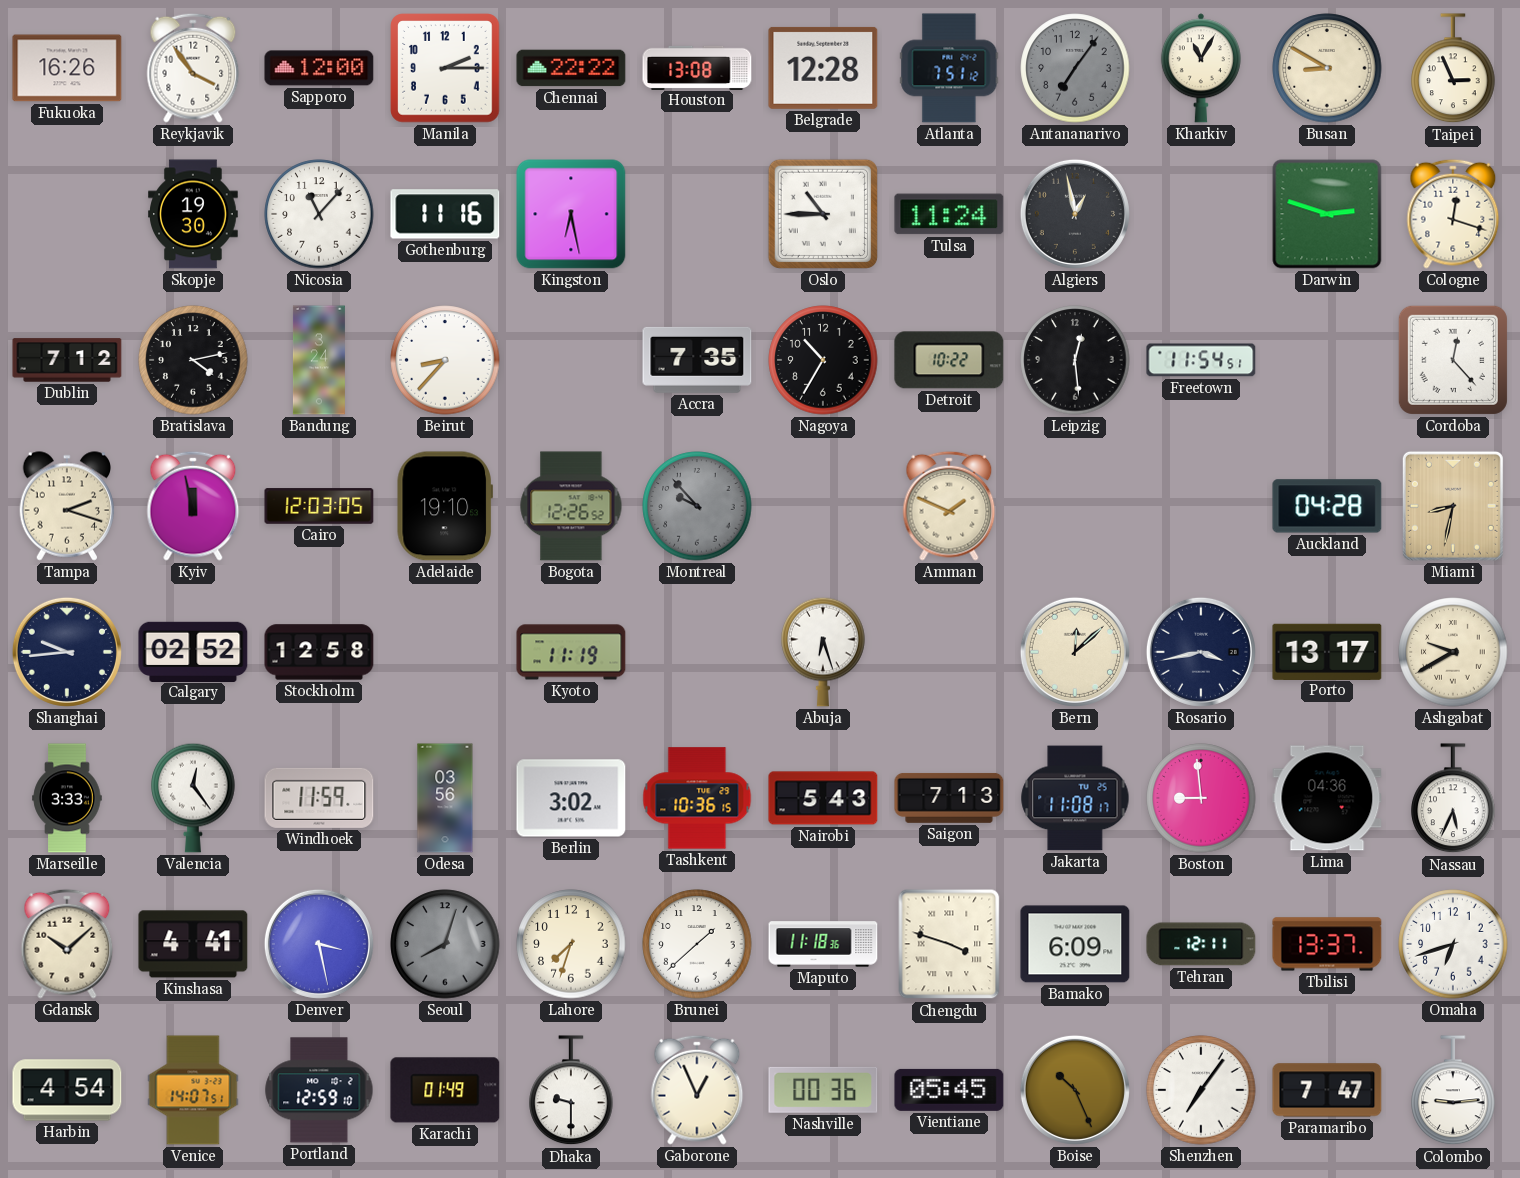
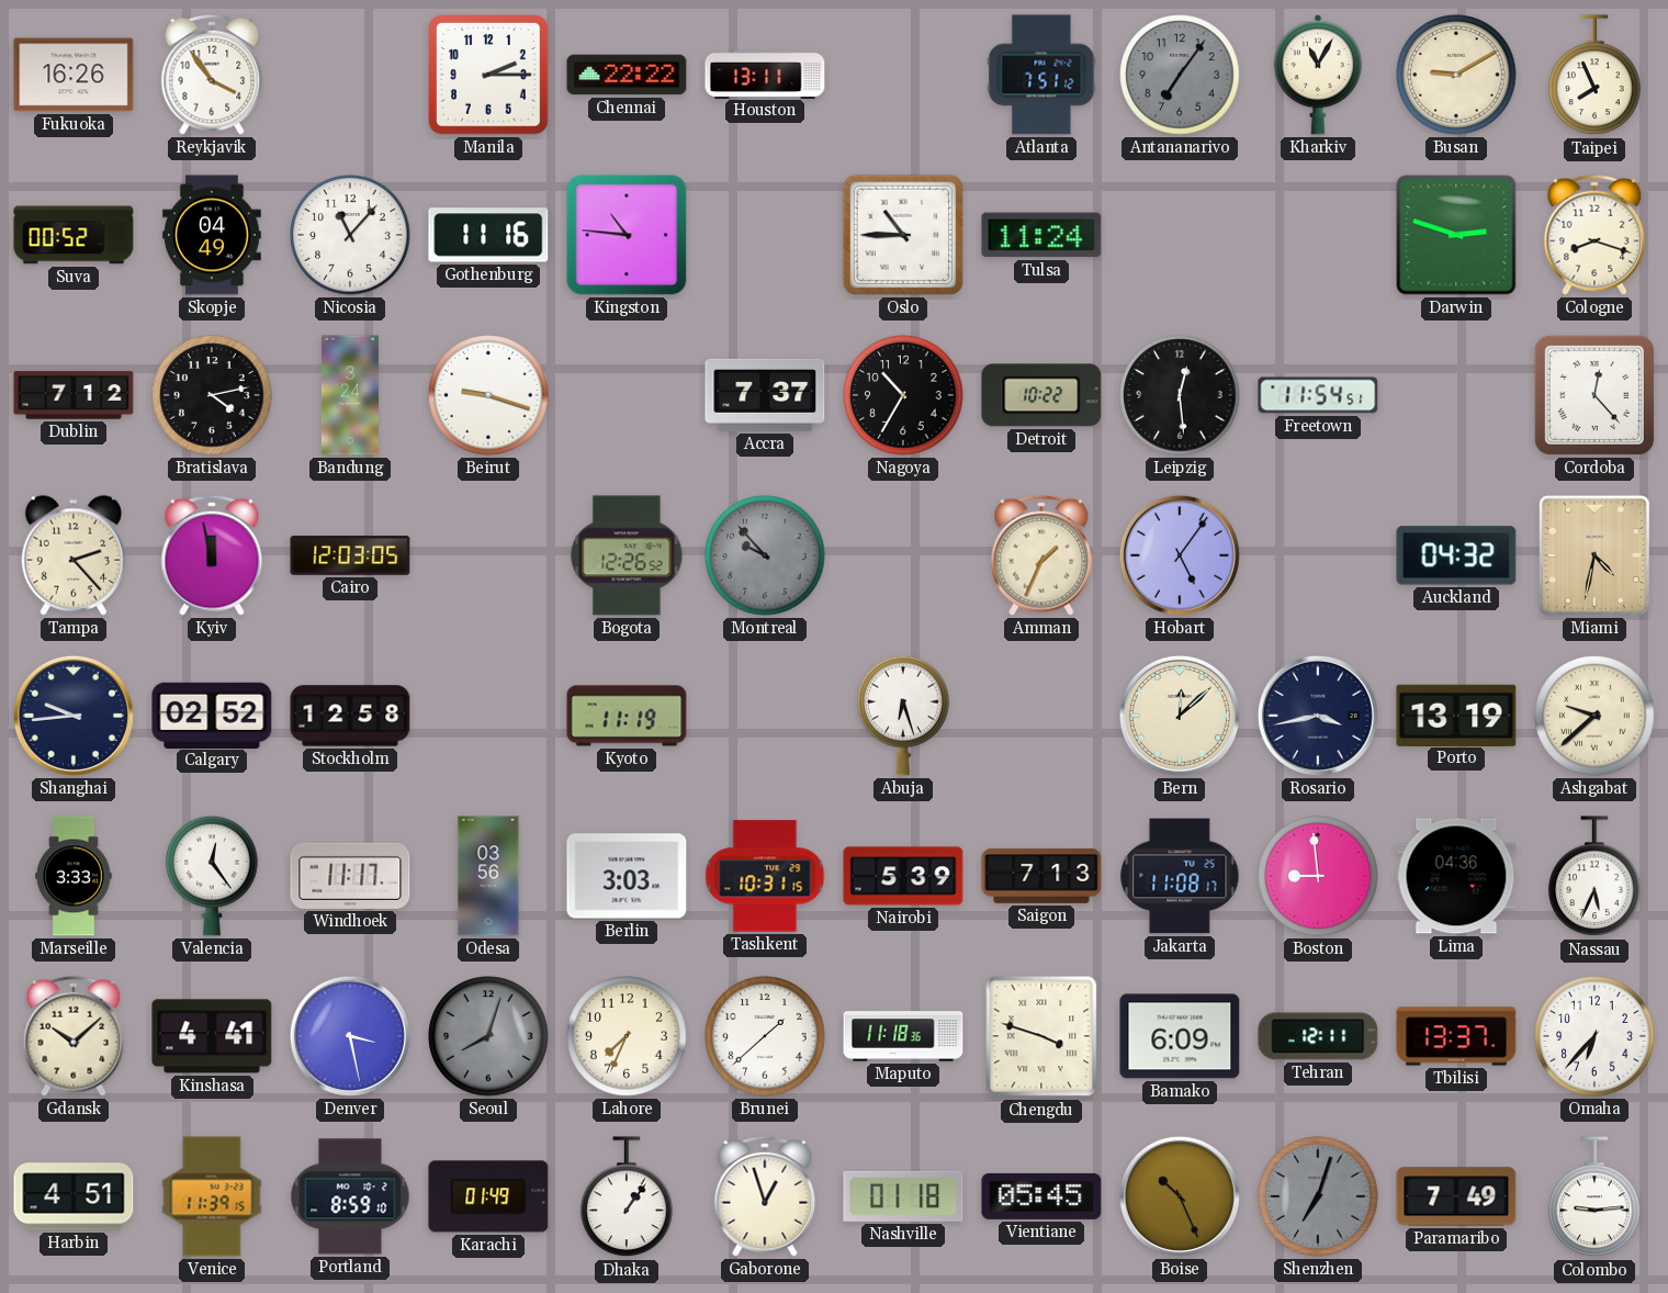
Sapporo: 12:00 -> none (319, 68)
Houston: 13:08 -> 13:11 (765, 74)
Belgrade: 12:28 -> none (823, 68)
Busan: 8:50 -> 9:10 (1456, 75)
Taipei: 2:56 -> 7:56 (1594, 76)
Suva: none -> 00:52 (74, 235)
Skopje: 19:30 -> 04:49 (213, 235)
Kingston: 6:28 -> 10:46 (627, 235)
Algiers: 12:58 -> none (1075, 214)
Cologne: 12:18 -> 8:18 (1594, 235)
Beirut: 8:37 -> 9:18 (488, 395)
Accra: 7:35 -> 7:37 (765, 395)
Tampa: 2:18 -> 2:23 (74, 555)
Adelaide: 19:10 -> none (445, 506)
Amman: 1:49 -> 1:34 (1041, 555)
Hobart: none -> 5:06 (1180, 555)
Auckland: 04:28 -> 04:32 (1456, 555)
Miami: 8:32 -> 4:32 (1594, 555)
Porto: 13:17 -> 13:19 (1456, 715)
Ashgabat: 9:40 -> 9:38 (1594, 716)
Windhoek: 11:59 -> 11:17 (350, 876)
Berlin: 3:02 -> 3:03 (627, 876)
Tashkent: 10:36 -> 10:31 (765, 876)
Nairobi: 5:43 -> 5:39 (903, 876)
Lahore: 7:33 -> 7:34 (627, 1036)
Omaha: 6:42 -> 6:37 (1594, 1036)
Harbin: 4:54 -> 4:51 (74, 1196)
Venice: 14:07 -> 11:39 (212, 1196)
Portland: 12:59 -> 8:59 (350, 1196)
Dhaka: 9:30 -> 1:06 (627, 1198)
Gaborone: 12:56 -> 12:57 (765, 1196)
Nashville: 00:36 -> 01:18 (903, 1196)
Shenzhen: 7:06 -> 7:03 (1318, 1196)
Shenzhen dial: white -> grey (1318, 1196)
Paramaribo: 7:47 -> 7:49 (1456, 1196)
